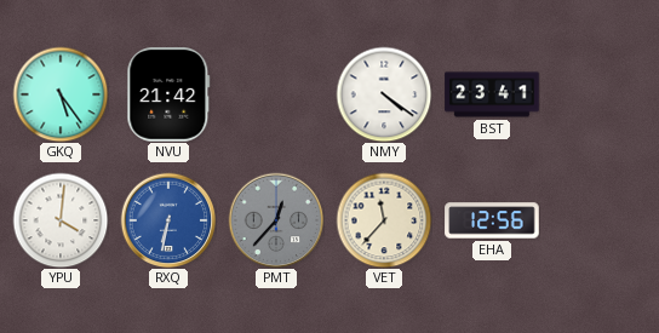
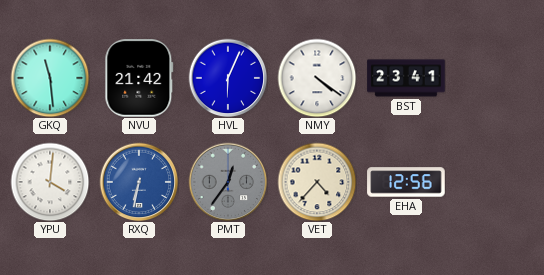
GKQ: 5:24 -> 11:29 (50, 78)
HVL: none -> 6:04 (228, 78)
PMT: 12:37 -> 12:36 (228, 182)
VET: 11:37 -> 4:37 (317, 182)
